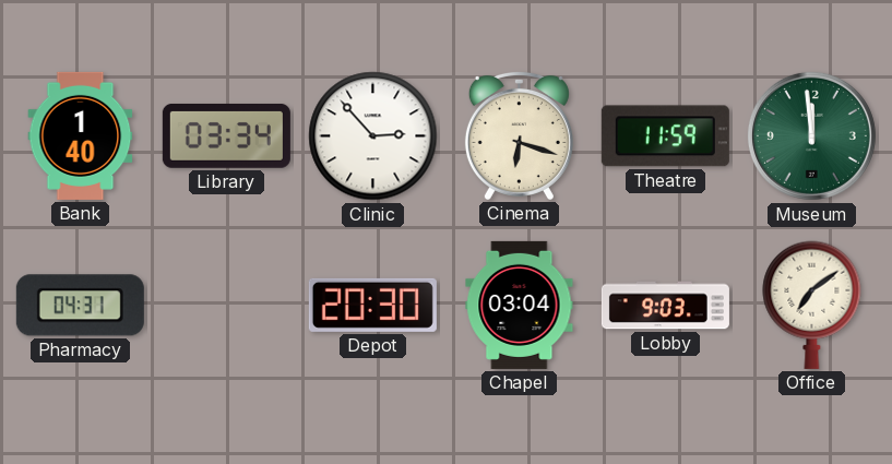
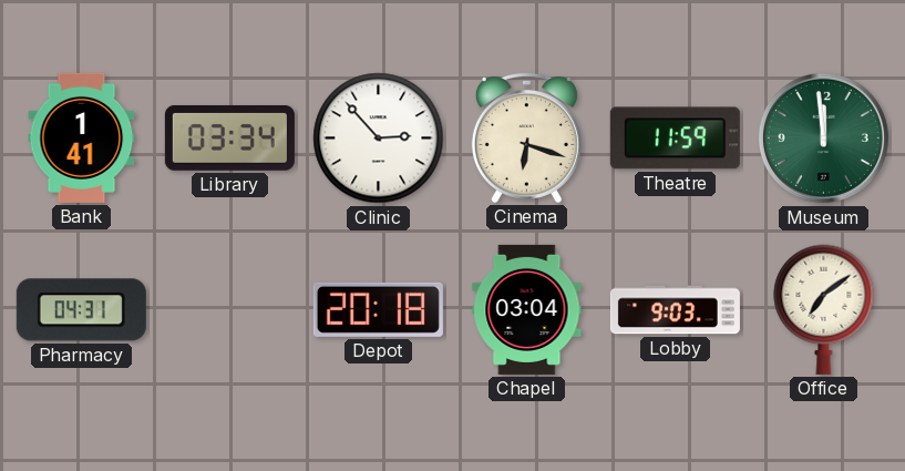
Bank: 1:40 -> 1:41 (82, 137)
Depot: 20:30 -> 20:18 (378, 309)
